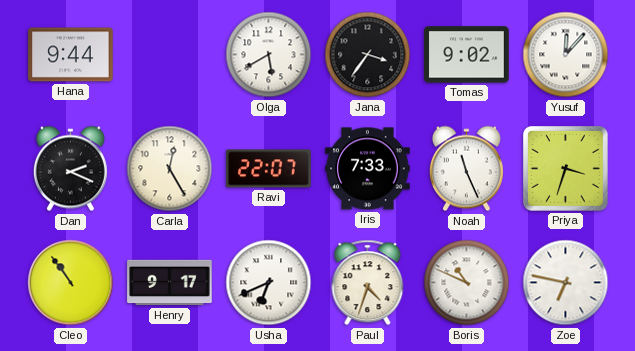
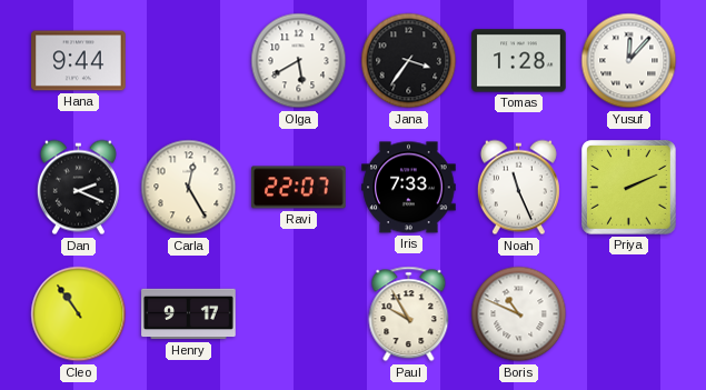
Tomas: 9:02 -> 1:28 (519, 61)
Priya: 3:33 -> 2:11 (629, 188)
Usha: 6:41 -> none (269, 283)
Paul: 4:33 -> 9:55 (409, 314)
Zoe: 6:47 -> none (566, 283)
